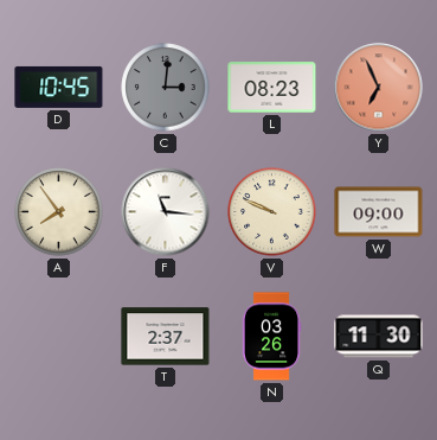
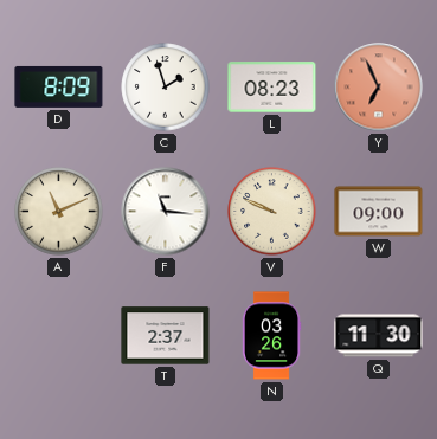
D: 10:45 -> 8:09 (59, 86)
C: 3:01 -> 1:57 (166, 88)
C dial: grey -> white (166, 88)
A: 7:54 -> 11:11 (59, 212)
